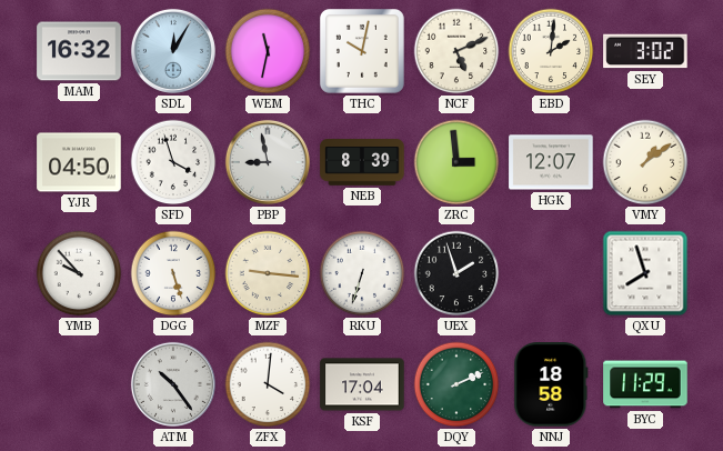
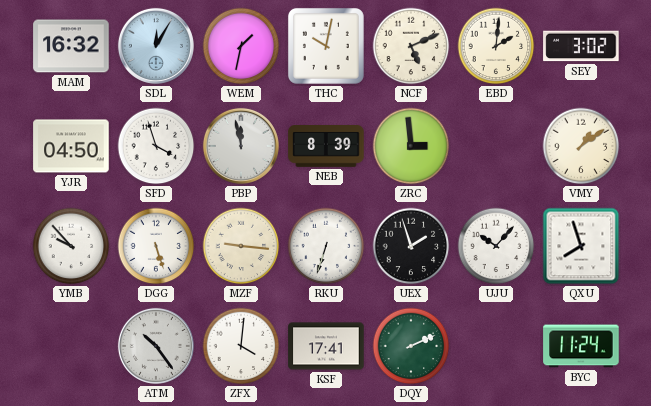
WEM: 11:32 -> 1:32 (241, 46)
PBP: 8:58 -> 11:58 (241, 146)
HGK: 12:07 -> none (551, 162)
UJU: none -> 10:07 (496, 246)
KSF: 17:04 -> 17:41 (326, 346)
NNJ: 18:58 -> none (551, 384)
BYC: 11:29 -> 11:24 (581, 346)
